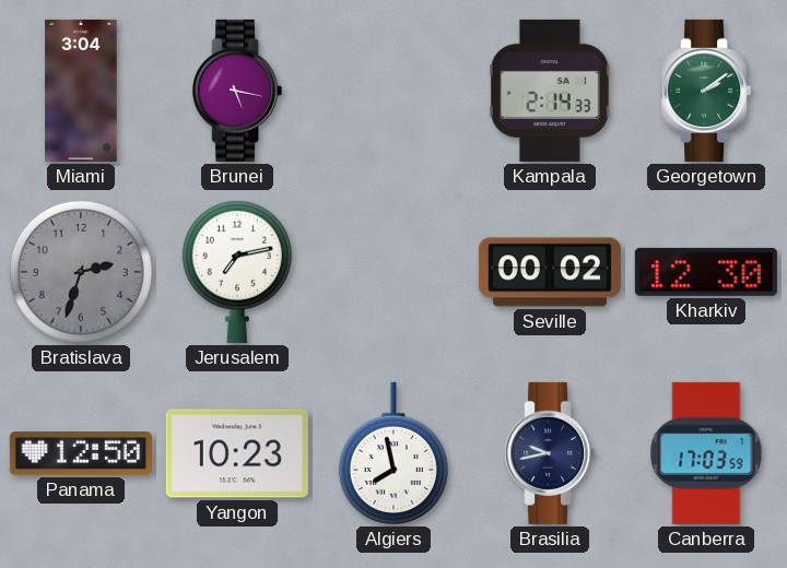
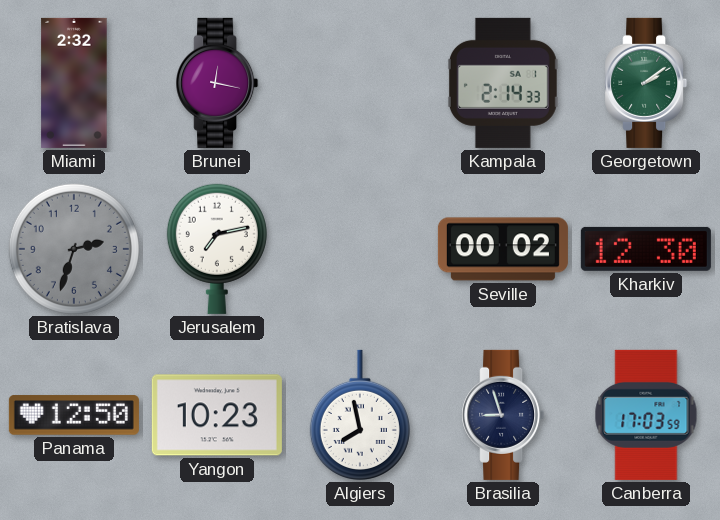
Miami: 3:04 -> 2:32 (74, 83)
Brunei: 5:17 -> 12:17 (217, 83)
Brasilia: 9:43 -> 8:57 (503, 415)
